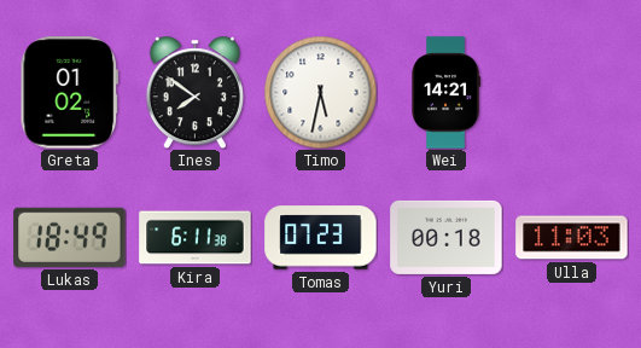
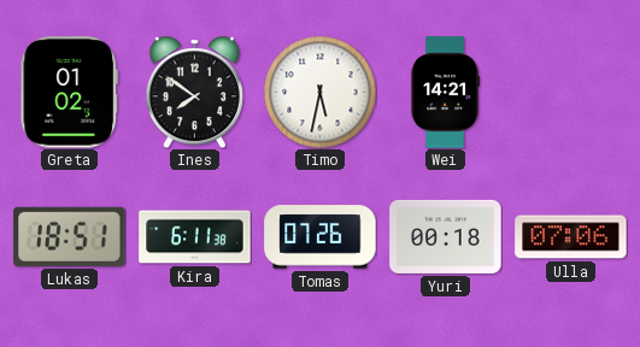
Lukas: 18:49 -> 18:51 (70, 236)
Tomas: 07:23 -> 07:26 (321, 237)
Ulla: 11:03 -> 07:06 (571, 237)
